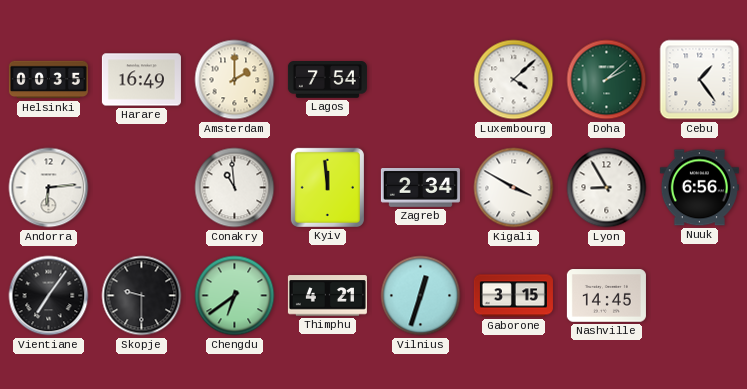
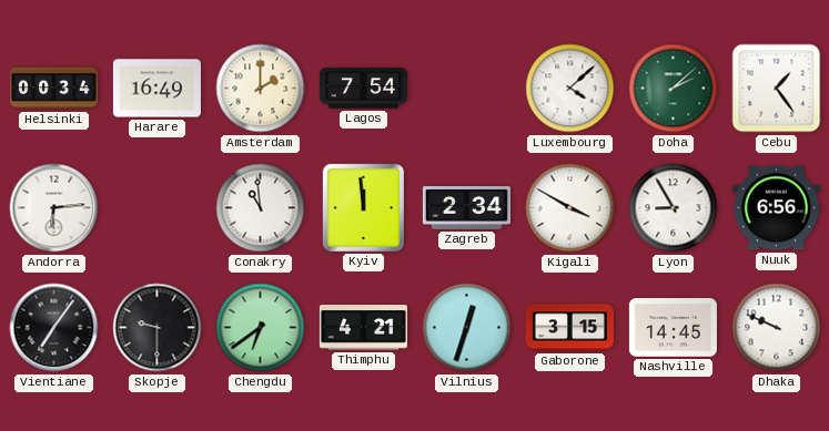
Helsinki: 00:35 -> 00:34 (53, 89)
Dhaka: none -> 9:49 (777, 328)
